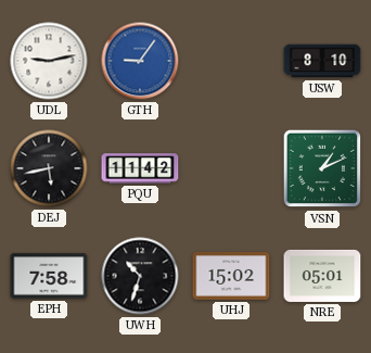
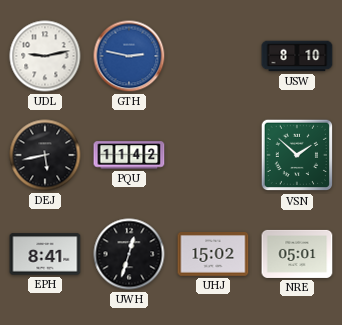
GTH: 9:06 -> 2:47 (129, 56)
VSN: 1:11 -> 1:52 (297, 155)
EPH: 7:58 -> 8:41 (45, 254)
UWH: 10:33 -> 12:33 (129, 254)
